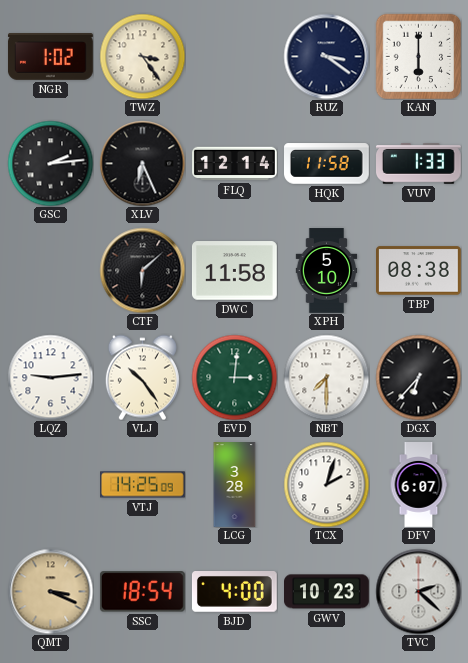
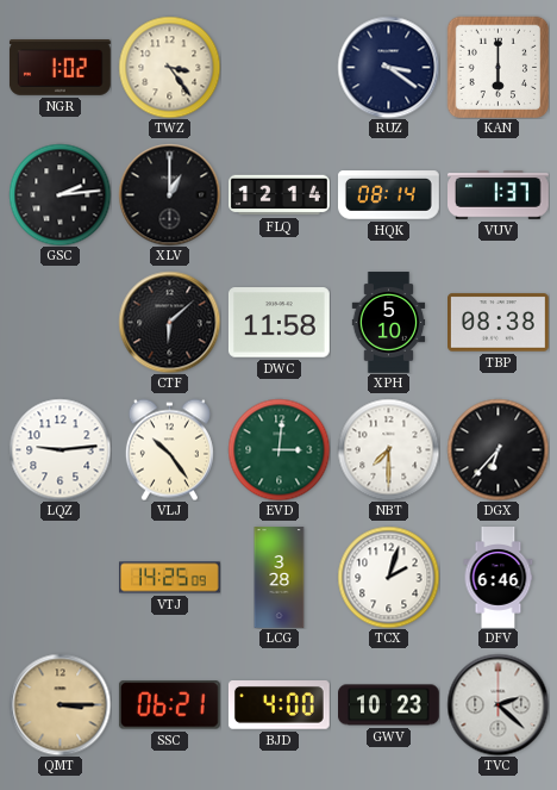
XLV: 6:26 -> 1:00 (169, 194)
HQK: 11:58 -> 08:14 (389, 195)
VUV: 1:33 -> 1:37 (499, 195)
DFV: 6:07 -> 6:46 (499, 578)
QMT: 3:19 -> 3:15 (60, 704)
SSC: 18:54 -> 06:21 (169, 705)
